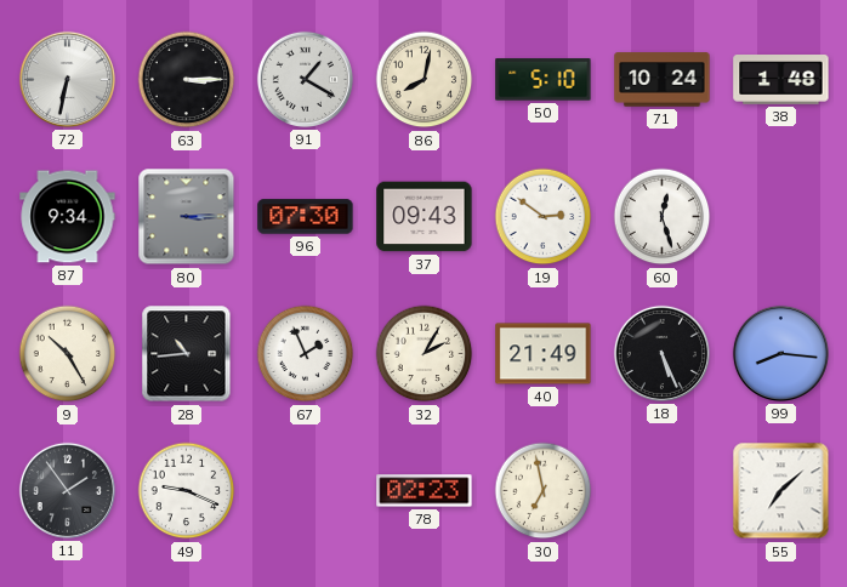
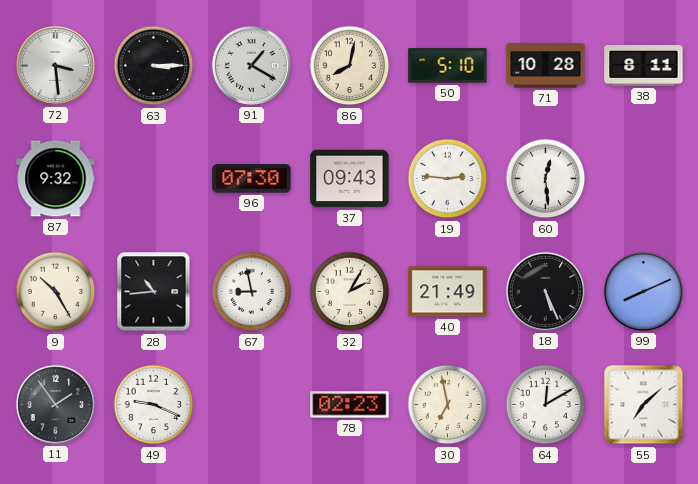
72: 6:32 -> 3:29 (55, 65)
71: 10:24 -> 10:28 (546, 66)
38: 1:48 -> 8:11 (644, 66)
87: 9:34 -> 9:32 (56, 179)
80: 3:15 -> none (187, 217)
19: 2:51 -> 2:46 (448, 179)
60: 12:27 -> 12:29 (546, 179)
67: 1:56 -> 8:58 (252, 292)
99: 8:16 -> 8:11 (643, 291)
64: none -> 12:10 (546, 405)
